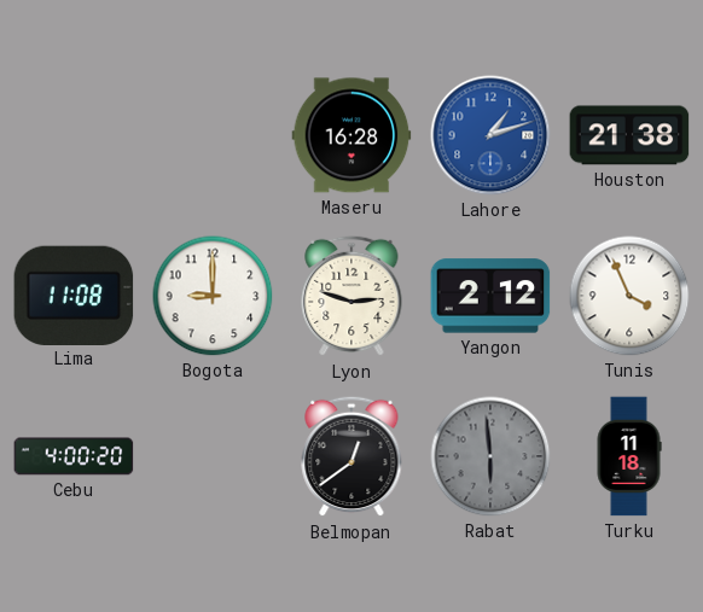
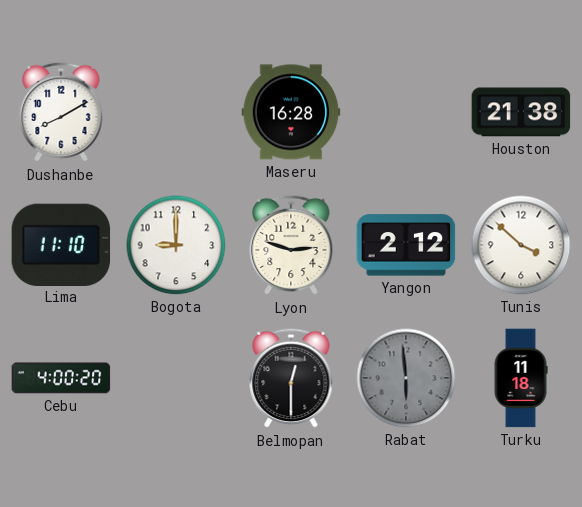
Dushanbe: none -> 8:10 (61, 112)
Lahore: 1:12 -> none (490, 135)
Lima: 11:08 -> 11:10 (61, 244)
Tunis: 3:56 -> 3:52 (521, 245)
Belmopan: 12:39 -> 12:30 (291, 378)
